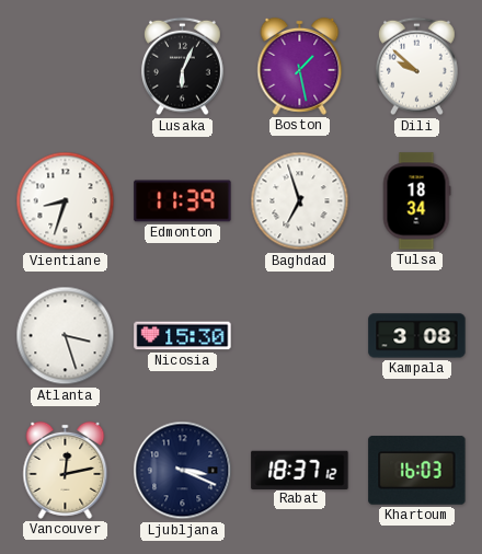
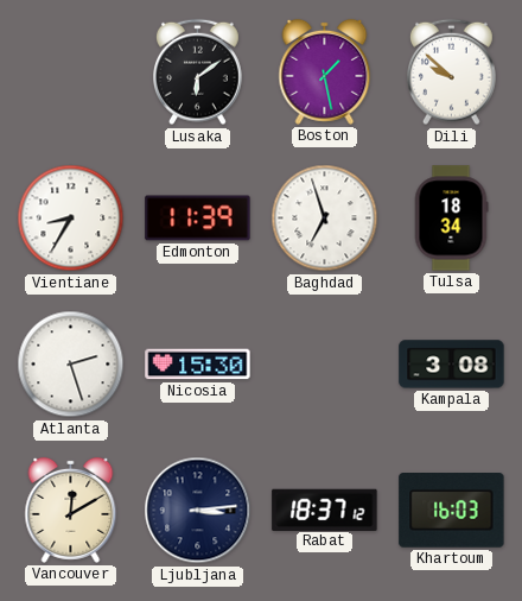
Lusaka: 6:04 -> 6:09 (198, 72)
Vientiane: 8:33 -> 8:35 (71, 219)
Atlanta: 3:27 -> 2:27 (71, 365)
Vancouver: 12:13 -> 12:10 (71, 510)
Ljubljana: 3:19 -> 3:14 (198, 511)
